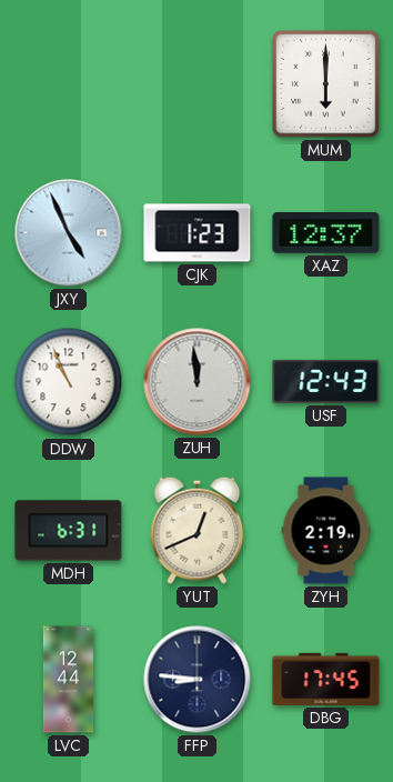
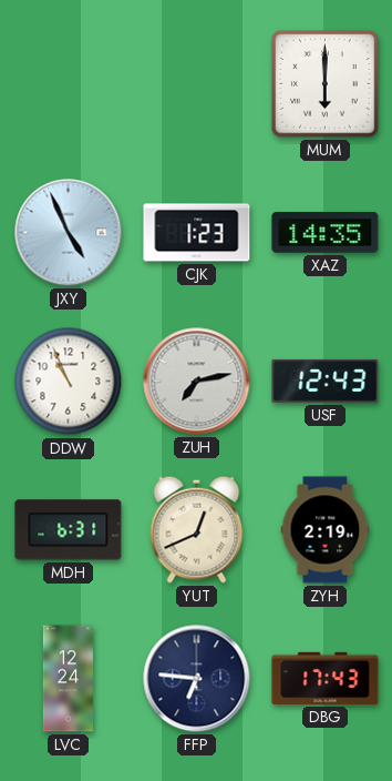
XAZ: 12:37 -> 14:35 (326, 233)
ZUH: 11:59 -> 7:13 (197, 382)
LVC: 12:44 -> 12:24 (68, 679)
FFP: 8:46 -> 6:46 (197, 679)
DBG: 17:45 -> 17:43 (326, 678)
